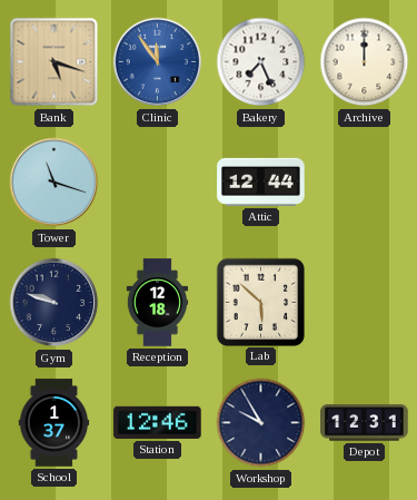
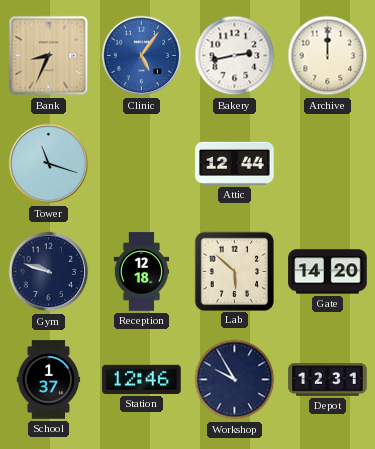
Bank: 5:18 -> 8:34 (49, 56)
Clinic: 11:54 -> 5:06 (142, 56)
Bakery: 7:26 -> 2:43 (235, 56)
Gate: none -> 14:20 (328, 272)
